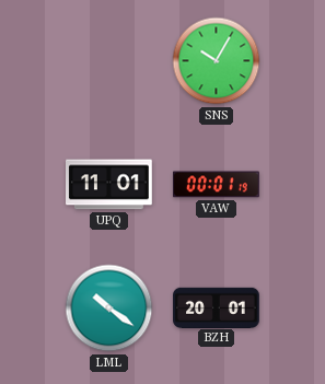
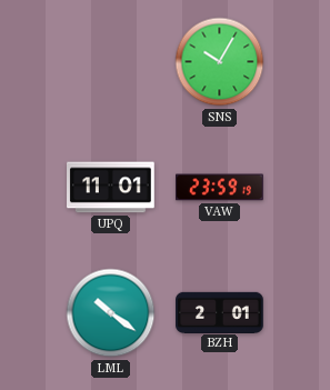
VAW: 00:01 -> 23:59 (220, 188)
BZH: 20:01 -> 2:01 (220, 312)
